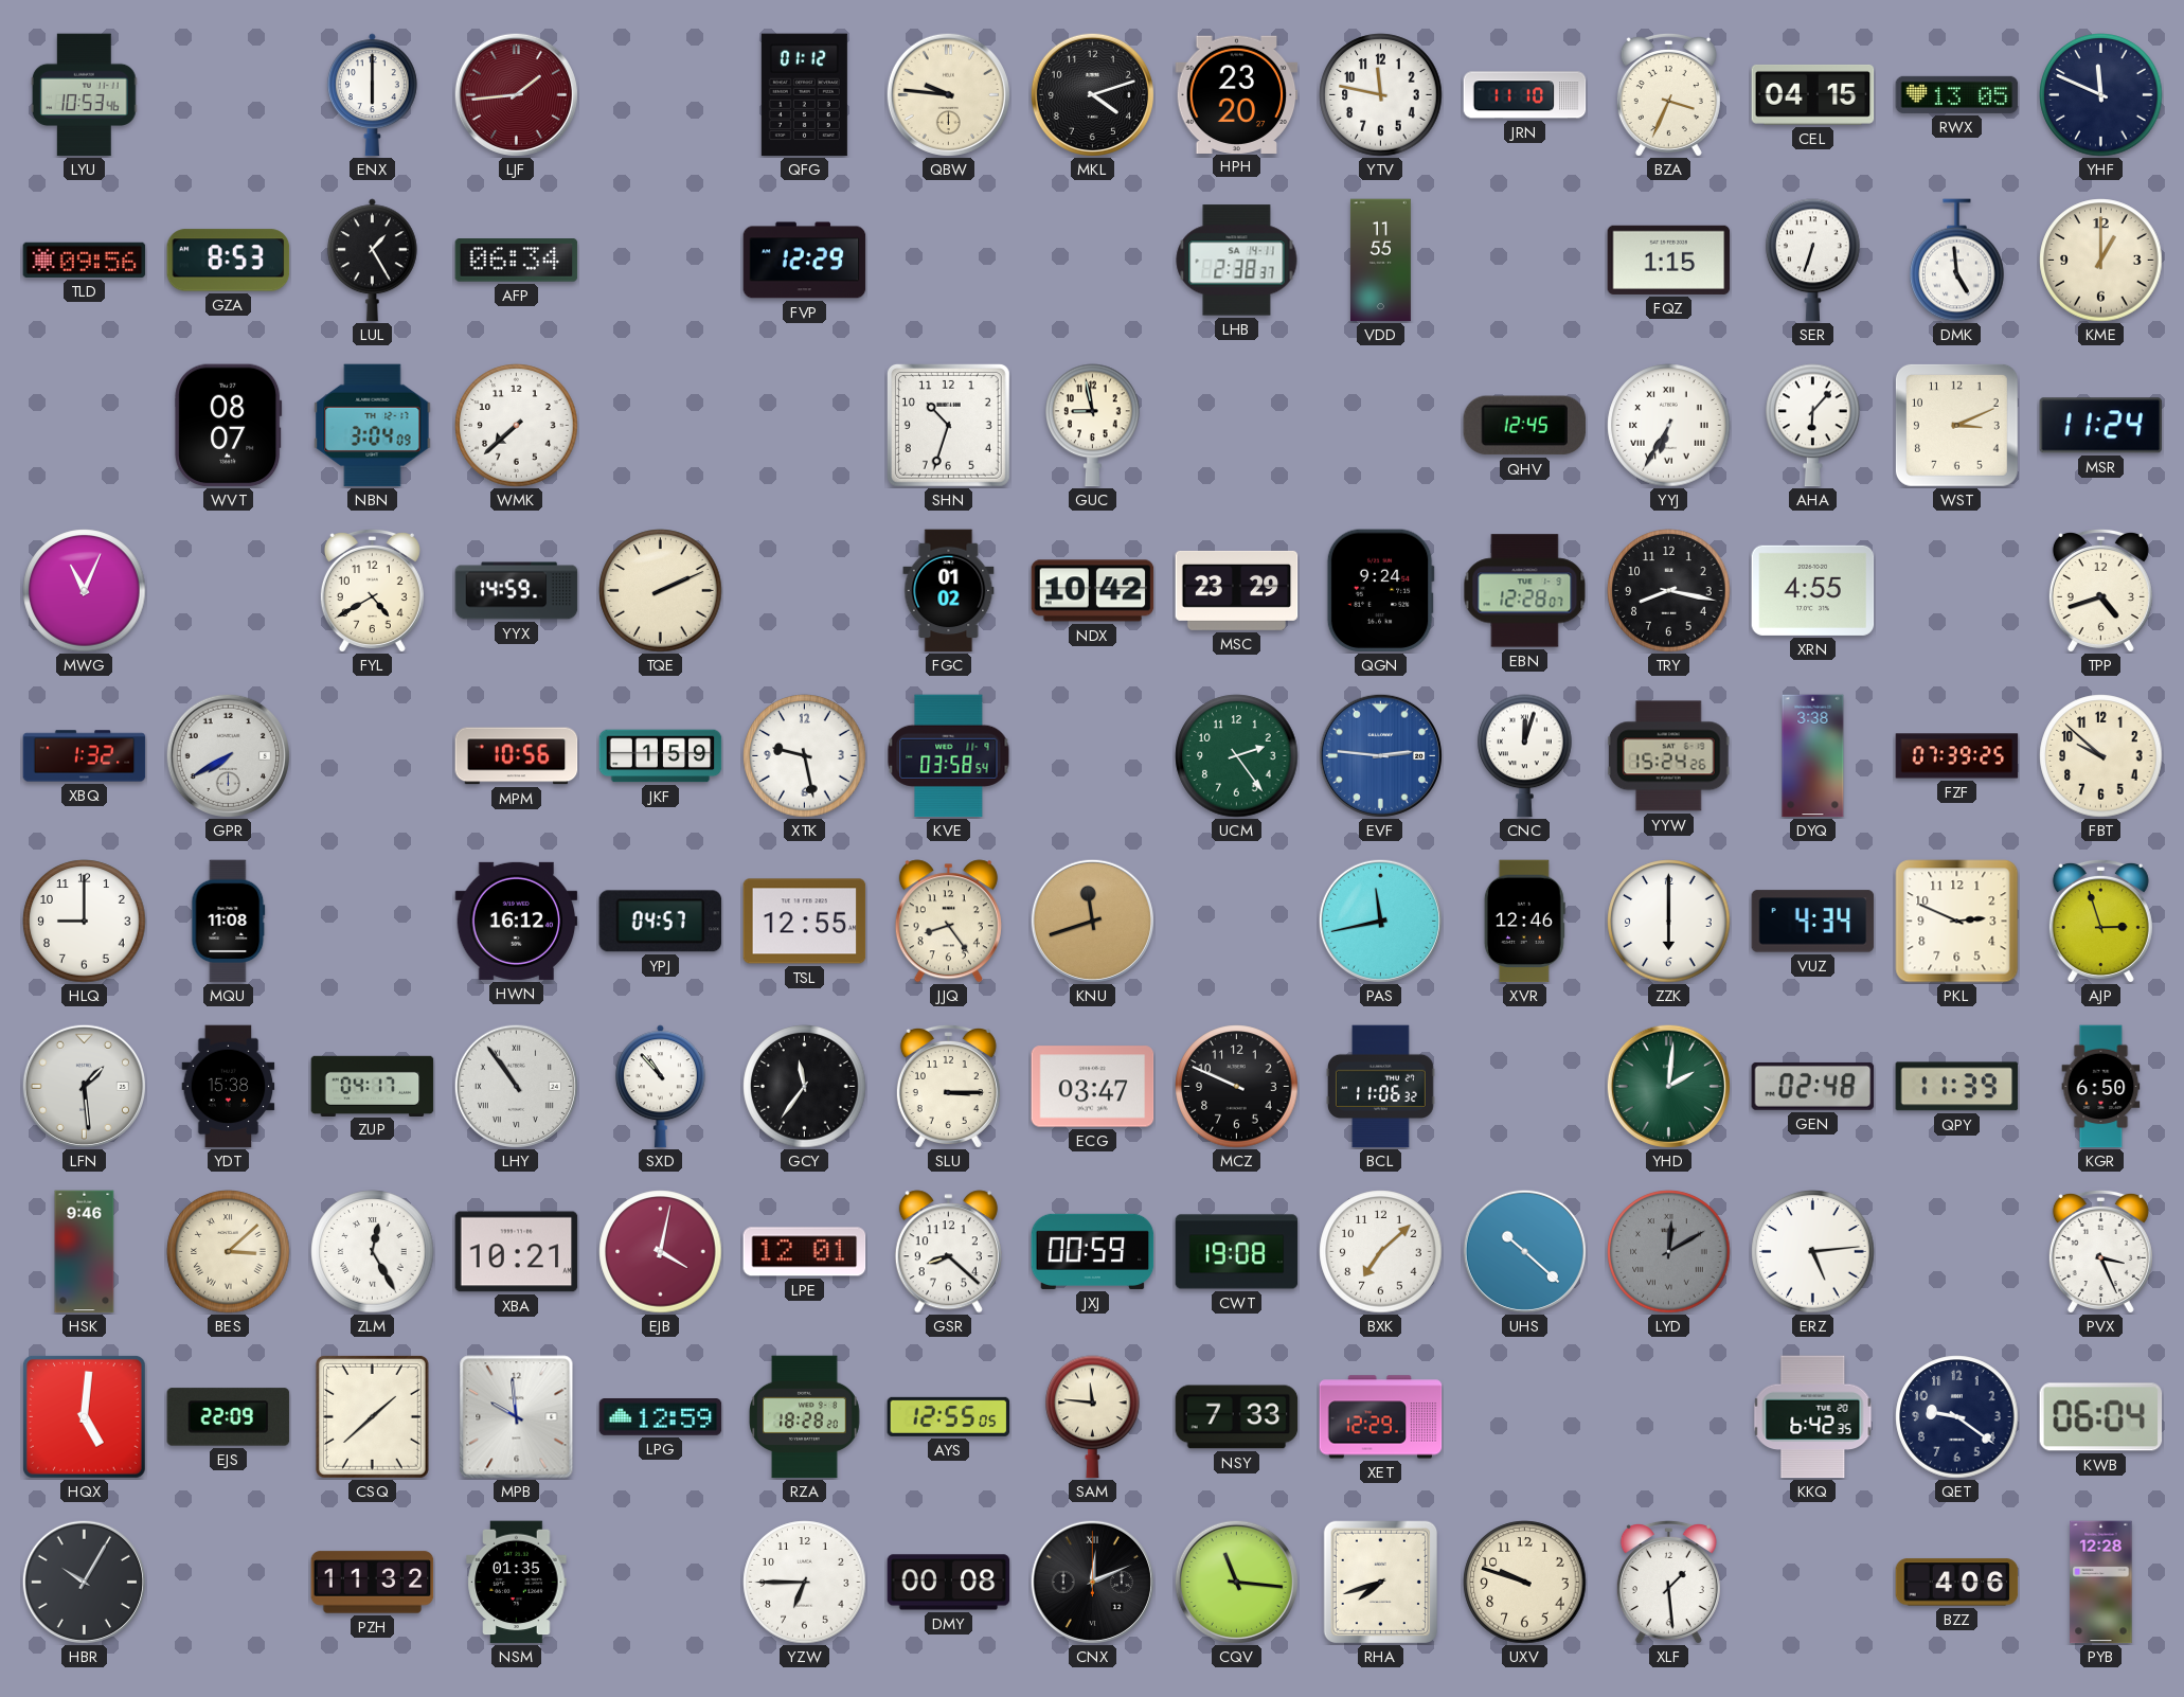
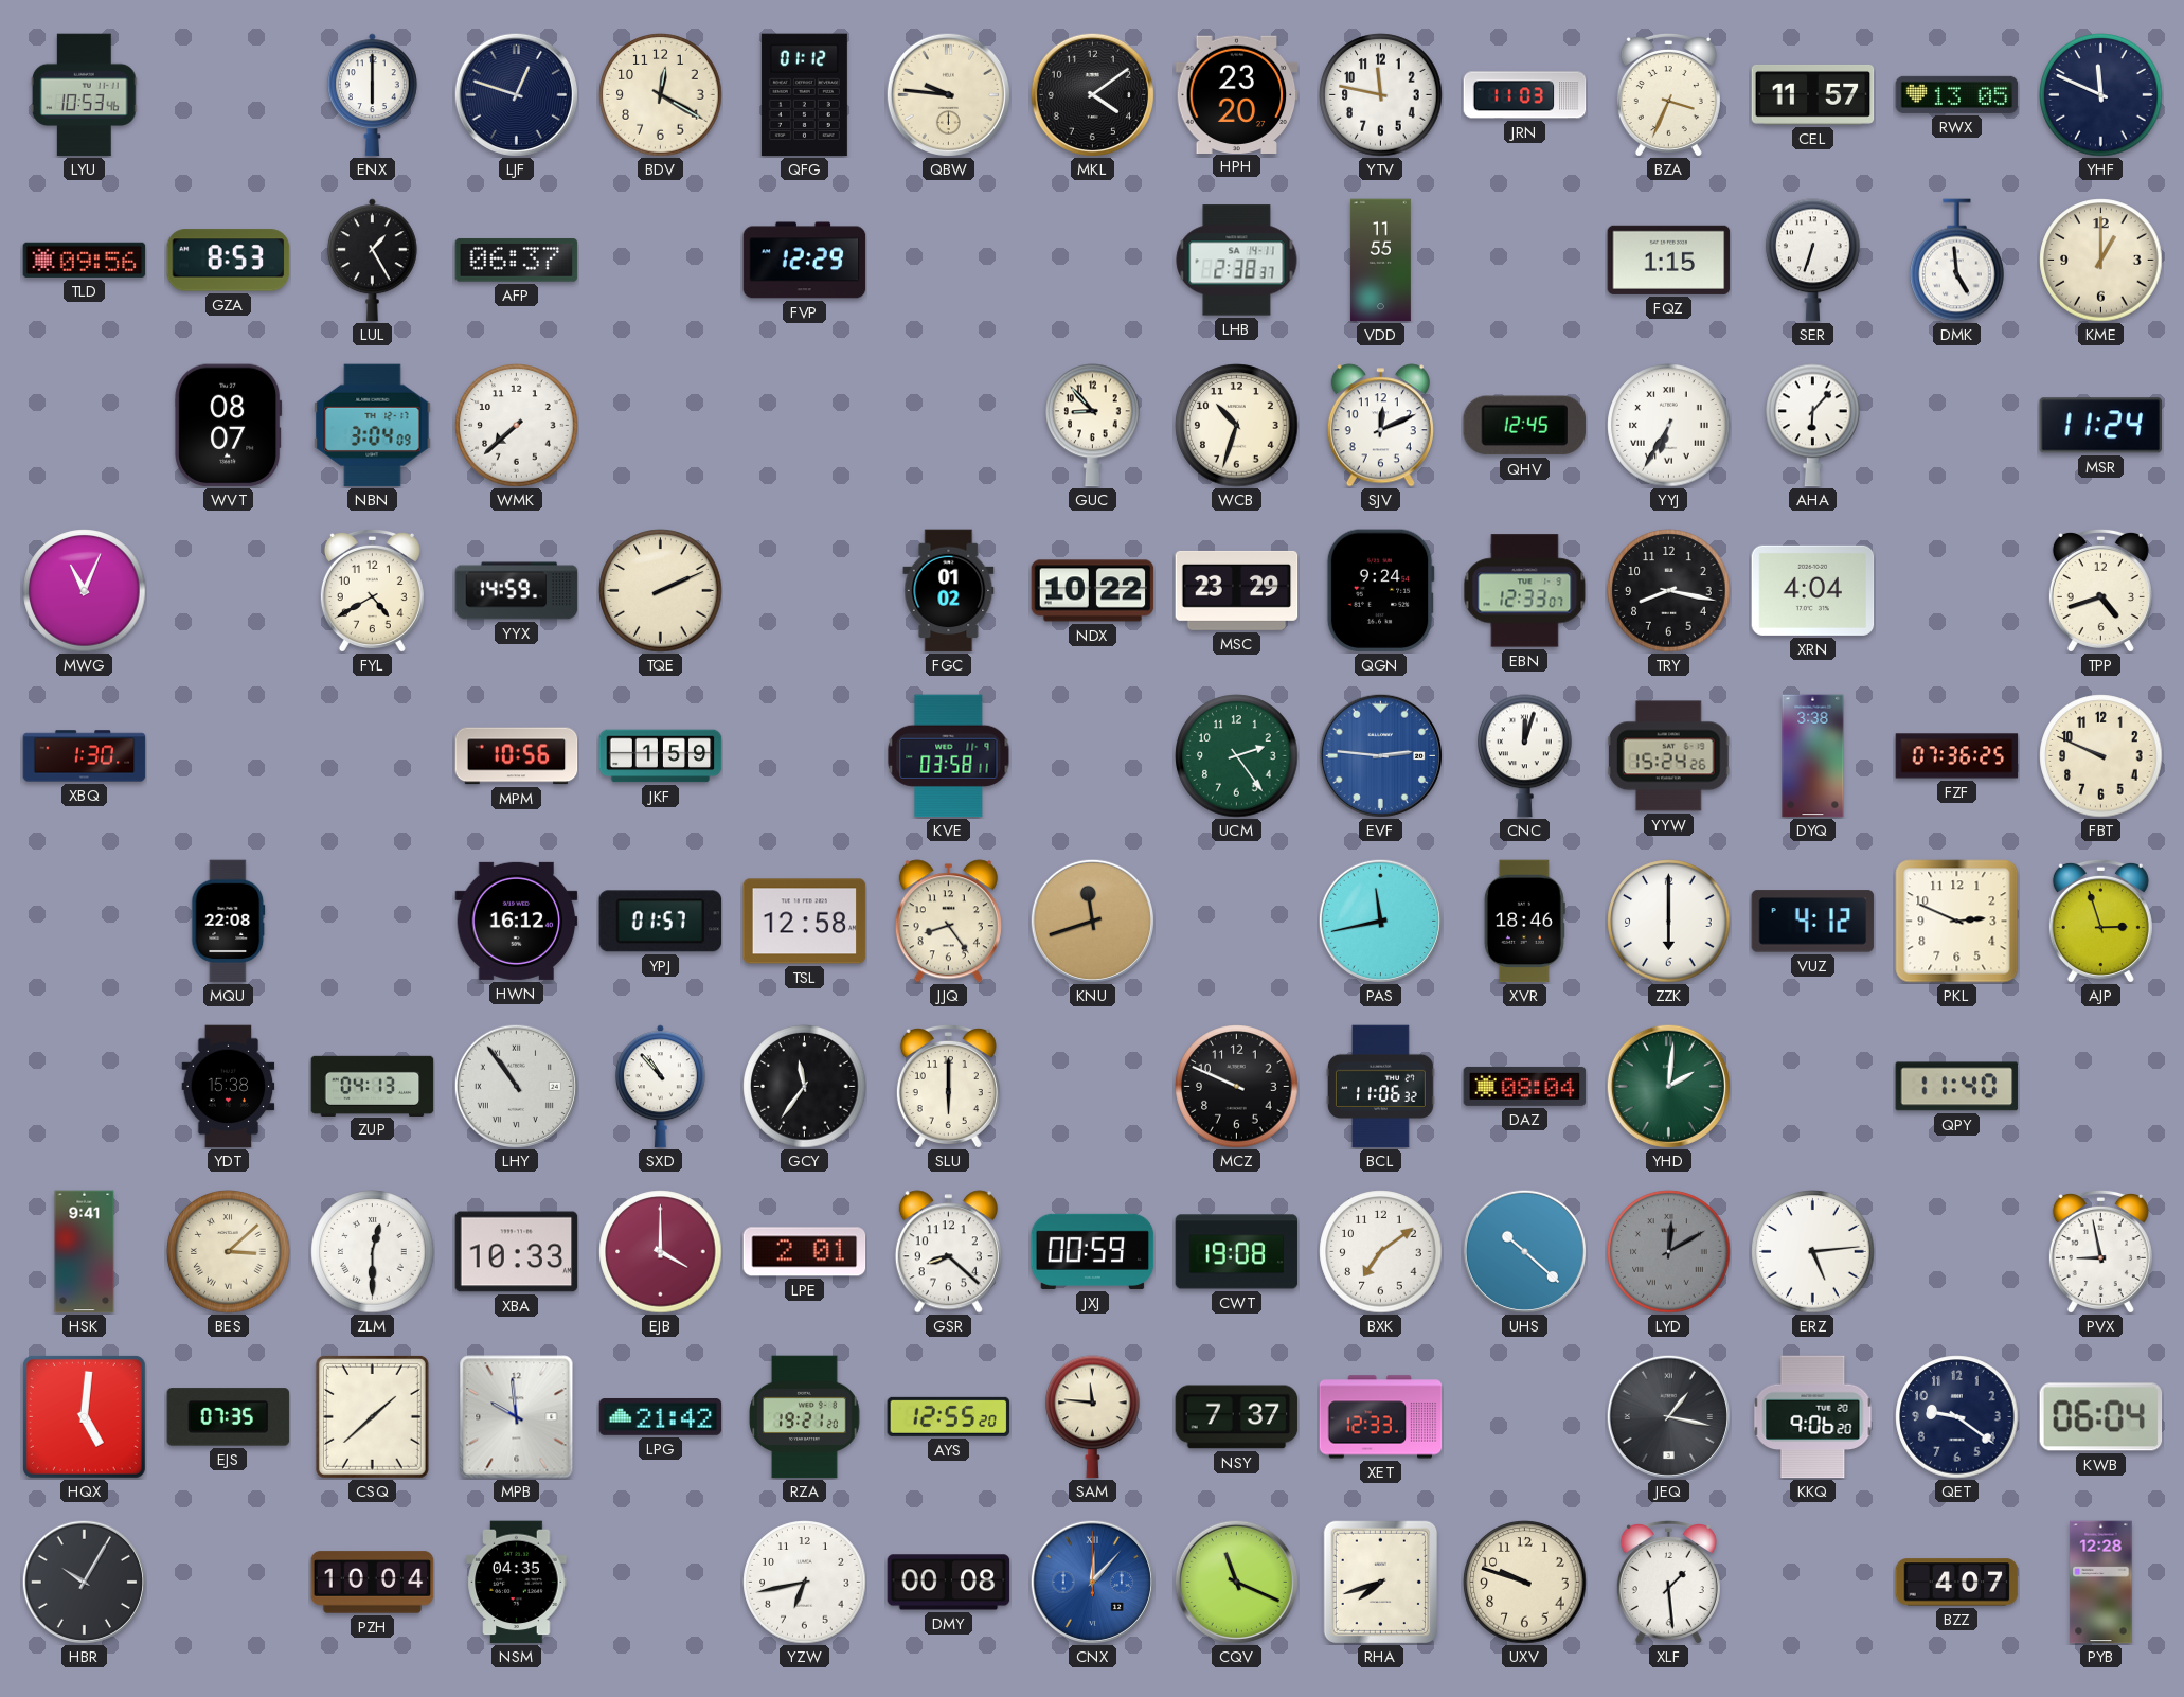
LJF: 1:44 -> 12:48 (516, 94)
LJF dial: burgundy -> navy (516, 94)
BDV: none -> 12:20 (661, 95)
MKL: 4:12 -> 4:09 (1092, 94)
JRN: 11:10 -> 11:03 (1525, 95)
CEL: 04:15 -> 11:57 (1813, 94)
AFP: 06:34 -> 06:37 (517, 261)
SHN: 10:33 -> none (948, 425)
GUC: 8:58 -> 8:53 (1093, 426)
WCB: none -> 10:33 (1237, 426)
SJV: none -> 12:11 (1380, 426)
WST: 3:11 -> none (1956, 425)
NDX: 10:42 -> 10:22 (1093, 591)
EBN: 12:28 -> 12:33 (1525, 591)
XRN: 4:55 -> 4:04 (1813, 590)
XBQ: 1:32 -> 1:30 (85, 756)
GPR: 7:40 -> none (228, 755)
XTK: 9:28 -> none (805, 756)
KVE: 03:58:54 -> 03:58:11 (949, 756)
FZF: 07:39 -> 07:36 (1957, 756)
FBT: 9:52 -> 9:49 (2101, 756)
HLQ: 9:00 -> none (85, 922)
MQU: 11:08 -> 22:08 (229, 922)
YPJ: 04:57 -> 01:57 (661, 922)
TSL: 12:55 -> 12:58 (805, 922)
XVR: 12:46 -> 18:46 (1524, 922)
VUZ: 4:34 -> 4:12 (1813, 922)
LFN: 1:29 -> none (84, 1086)
ZUP: 04:17 -> 04:13 (373, 1086)
SLU: 3:15 -> 6:00 (948, 1086)
ECG: 03:47 -> none (1093, 1087)
DAZ: none -> 08:04 (1525, 1086)
GEN: 02:48 -> none (1813, 1086)
QPY: 11:39 -> 11:40 (1957, 1087)
KGR: 6:50 -> none (2101, 1087)
HSK: 9:46 -> 9:41 (85, 1252)
ZLM: 12:25 -> 12:30 (373, 1252)
XBA: 10:21 -> 10:33 (517, 1252)
EJB: 4:02 -> 4:00 (661, 1252)
LPE: 12:01 -> 2:01 (805, 1252)
BXK: 7:08 -> 7:09 (1381, 1252)
PVX: 3:26 -> 8:58 (2100, 1251)
EJS: 22:09 -> 07:35 (229, 1417)
LPG: 12:59 -> 21:42 (661, 1417)
RZA: 18:28 -> 19:21 (805, 1417)
AYS: 12:55:05 -> 12:55:20 (949, 1416)
NSY: 7:33 -> 7:37 (1237, 1417)
XET: 12:29 -> 12:33 (1381, 1417)
JEQ: none -> 1:17 (1668, 1416)
KKQ: 6:42 -> 9:06 (1813, 1417)
PZH: 11:32 -> 10:04 (373, 1583)
NSM: 01:35 -> 04:35 (517, 1583)
YZW: 6:45 -> 6:43 (805, 1583)
CNX: 12:11 -> 12:07 (1092, 1582)
CNX dial: black -> blue (1092, 1582)
CQV: 11:16 -> 11:19 (1236, 1582)
BZZ: 4:06 -> 4:07 (1957, 1583)
